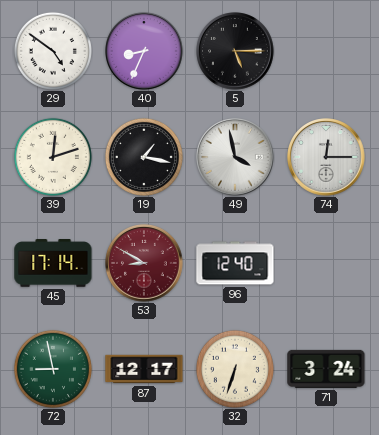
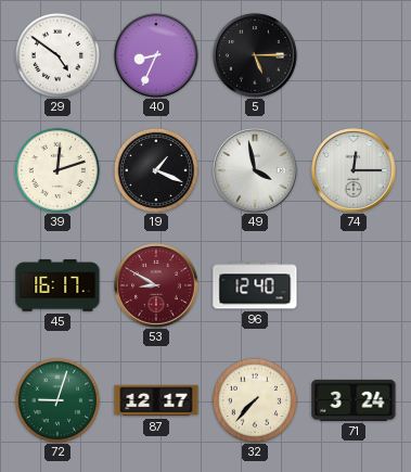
19: 1:17 -> 1:19 (156, 170)
45: 17:14 -> 16:17 (57, 285)
72: 8:58 -> 9:03 (57, 400)
32: 6:33 -> 7:37 (255, 400)
